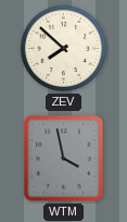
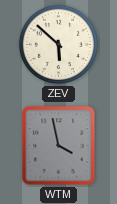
ZEV: 7:52 -> 5:52 (59, 45)
